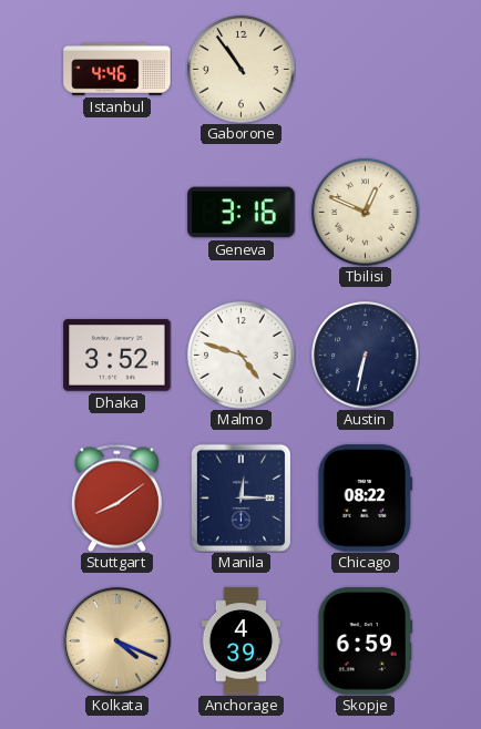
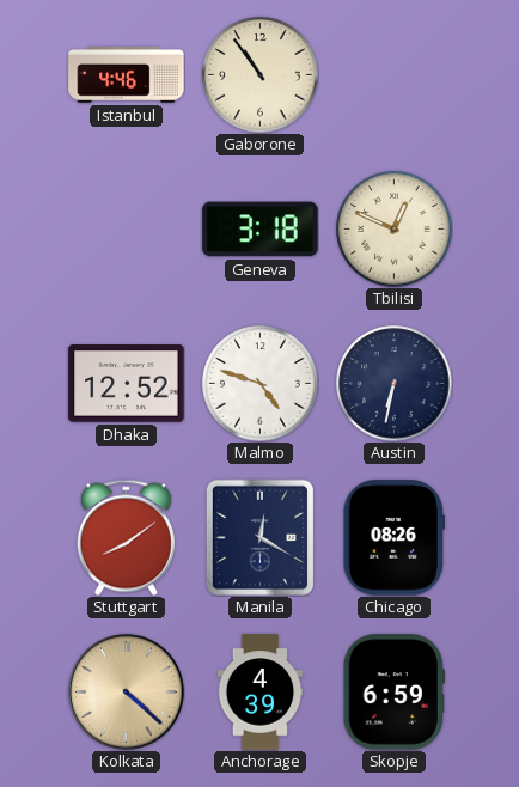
Geneva: 3:16 -> 3:18 (261, 230)
Dhaka: 3:52 -> 12:52 (127, 384)
Manila: 12:15 -> 12:20 (259, 537)
Chicago: 08:22 -> 08:26 (395, 538)
Kolkata: 4:19 -> 4:22 (127, 693)
